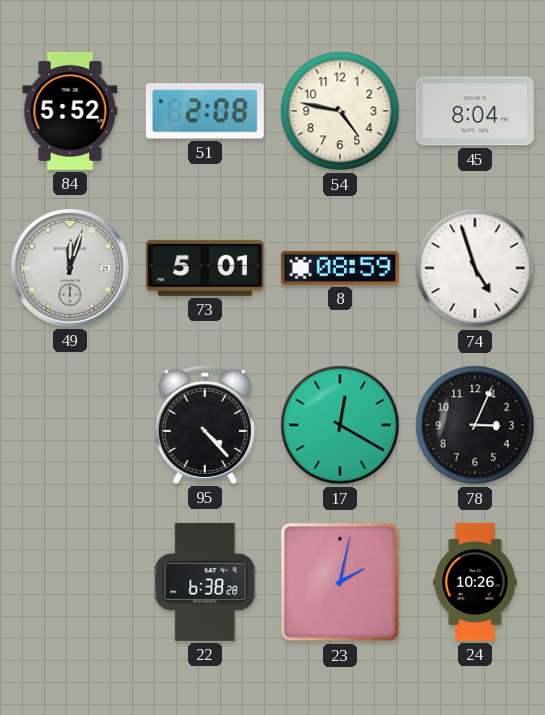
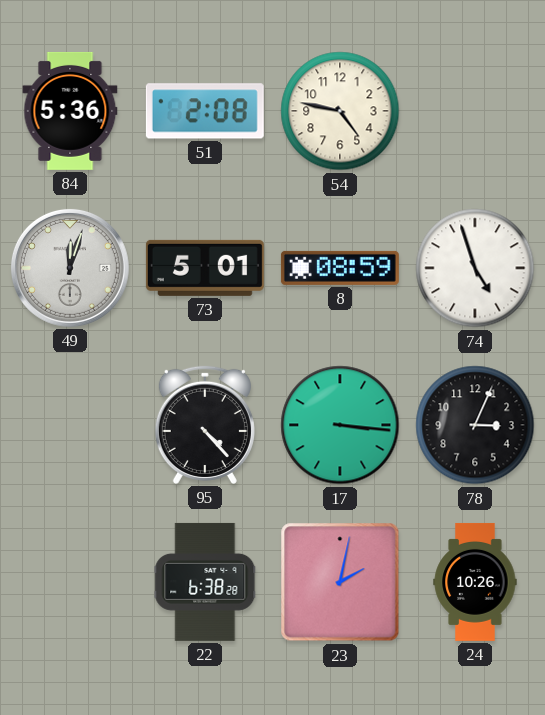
84: 5:52 -> 5:36 (70, 111)
45: 8:04 -> none (475, 111)
17: 12:20 -> 3:16 (340, 425)
